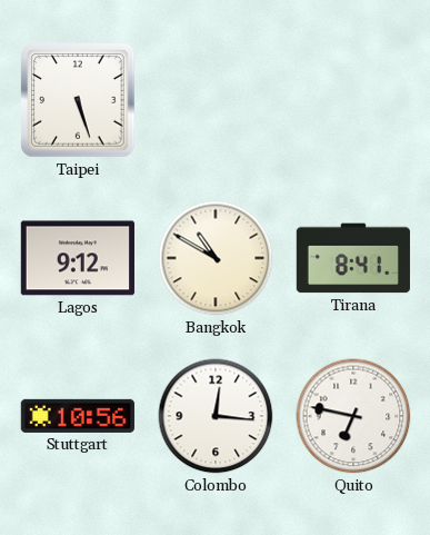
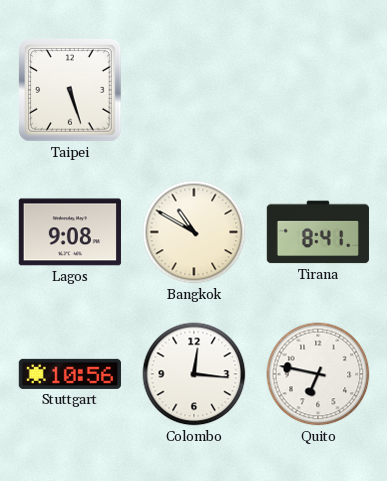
Lagos: 9:12 -> 9:08 (70, 232)
